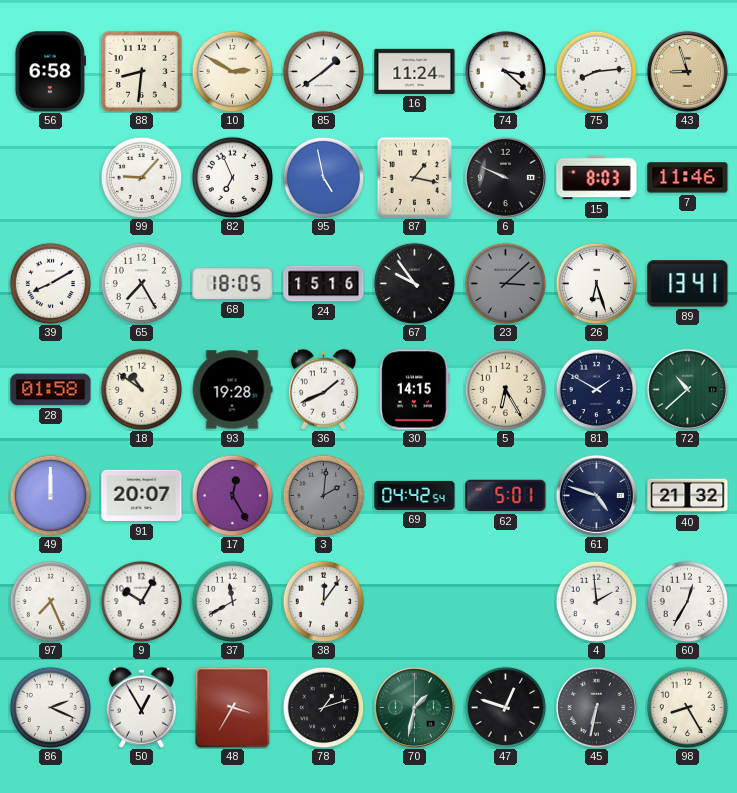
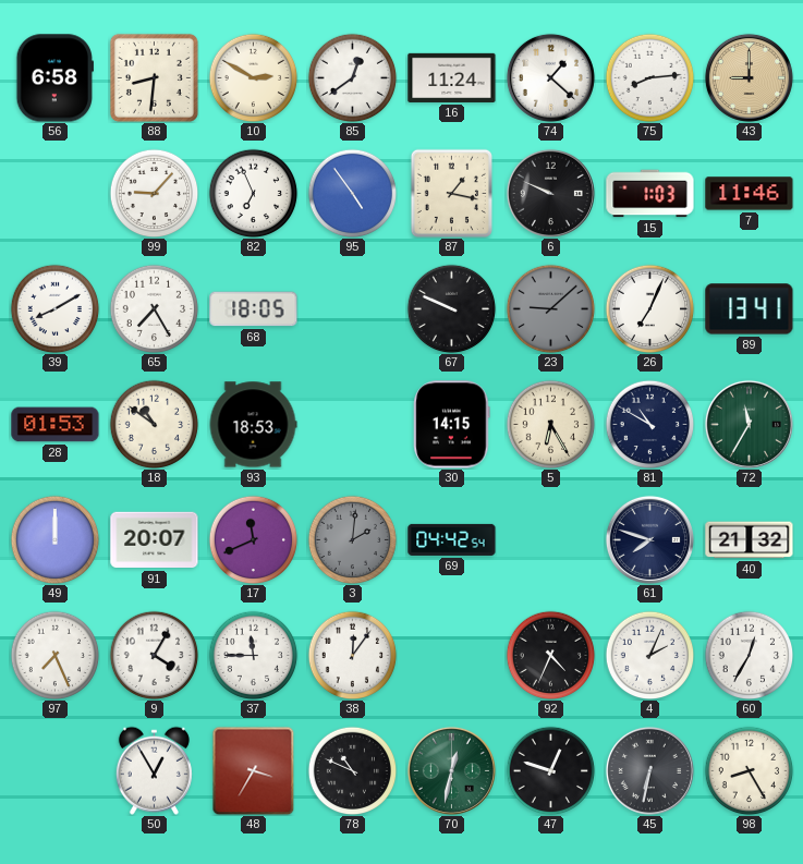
85: 1:39 -> 12:39 (352, 77)
74: 3:22 -> 1:22 (550, 77)
43: 8:57 -> 9:00 (749, 77)
95: 4:58 -> 4:54 (352, 193)
15: 8:03 -> 1:03 (650, 194)
24: 15:16 -> none (324, 284)
67: 9:54 -> 9:49 (451, 308)
23: 3:08 -> 9:08 (550, 308)
26: 6:27 -> 7:04 (649, 308)
28: 01:58 -> 01:53 (56, 425)
93: 19:28 -> 18:53 (253, 425)
36: 1:41 -> none (323, 389)
81: 1:50 -> 10:50 (649, 424)
72: 10:38 -> 11:35 (749, 424)
17: 12:25 -> 11:41 (253, 539)
62: 5:01 -> none (506, 496)
61: 4:48 -> 7:48 (649, 539)
9: 10:05 -> 4:05 (154, 655)
37: 11:40 -> 11:45 (253, 655)
92: none -> 4:34 (550, 655)
4: 1:59 -> 2:04 (649, 655)
86: 2:19 -> none (50, 707)
78: 1:12 -> 10:49 (352, 770)
70: 1:32 -> 12:32 (451, 770)
